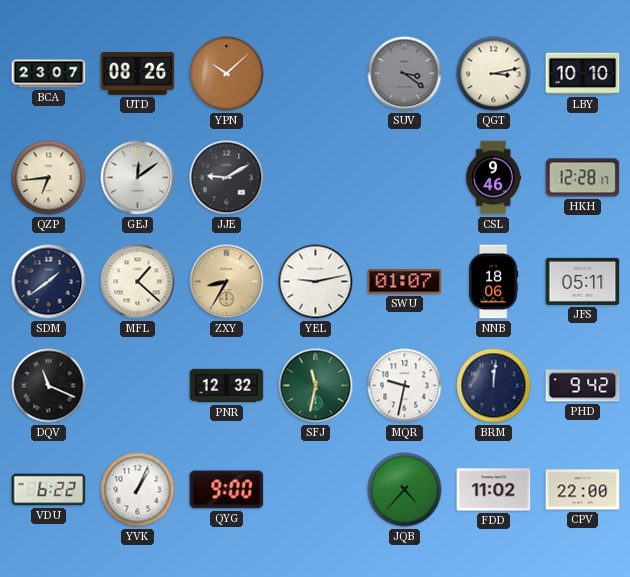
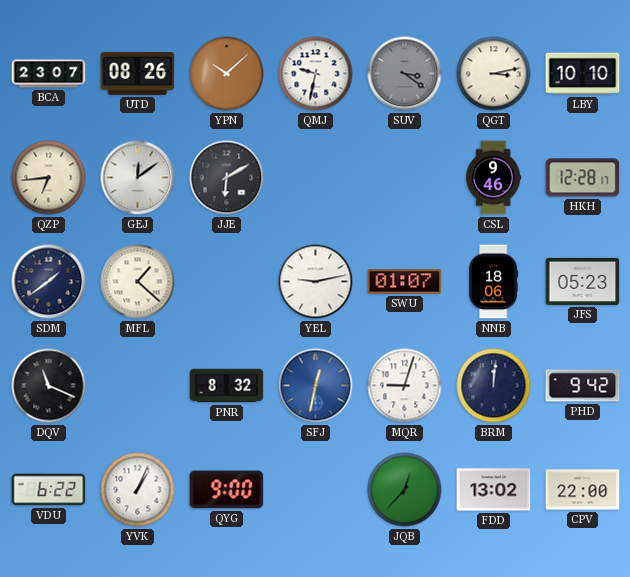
QMJ: none -> 9:32 (316, 74)
JJE: 9:10 -> 6:10 (227, 178)
ZXY: 8:35 -> none (227, 282)
JFS: 05:11 -> 05:23 (583, 281)
PNR: 12:32 -> 8:32 (227, 386)
SFJ: 11:32 -> 12:32 (316, 386)
SFJ dial: green -> blue (316, 386)
MQR: 9:32 -> 9:03 (405, 386)
JQB: 4:37 -> 12:37 (405, 490)
FDD: 11:02 -> 13:02 (494, 490)
